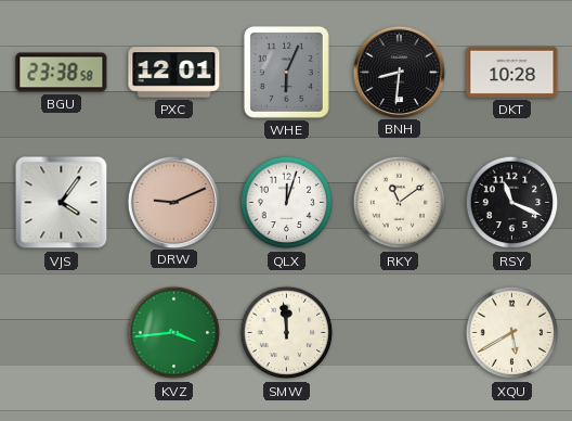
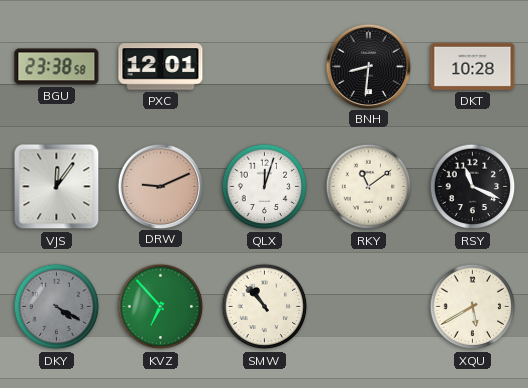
WHE: 6:04 -> none (286, 72)
VJS: 4:06 -> 12:06 (57, 187)
DKY: none -> 4:20 (57, 307)
KVZ: 3:44 -> 6:53 (161, 307)
SMW: 11:59 -> 10:53 (265, 307)
